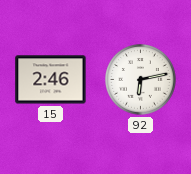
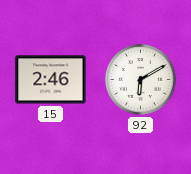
92: 6:13 -> 6:10 (141, 80)
